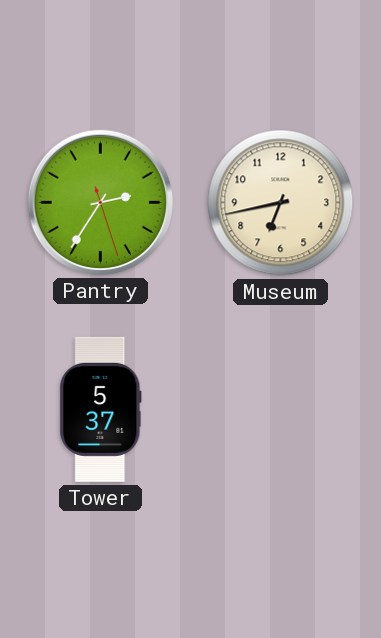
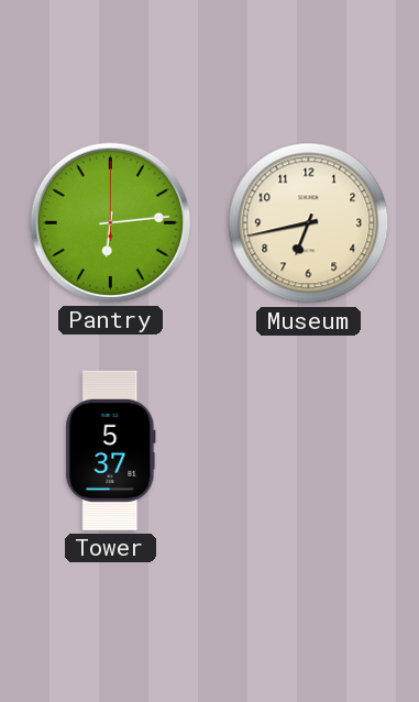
Pantry: 2:35 -> 6:14 (110, 222)
